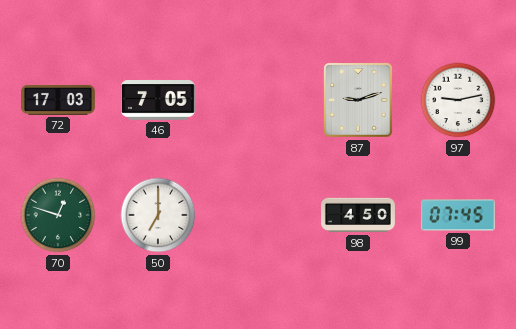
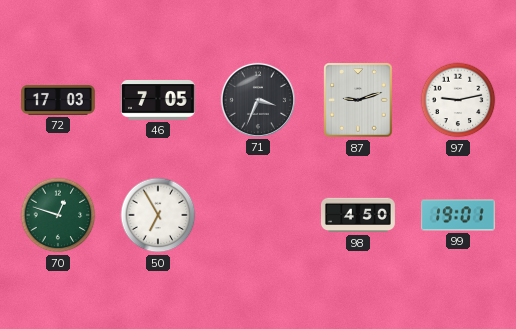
71: none -> 3:34 (258, 100)
50: 7:00 -> 6:55 (158, 215)
99: 07:45 -> 19:01 (458, 215)
